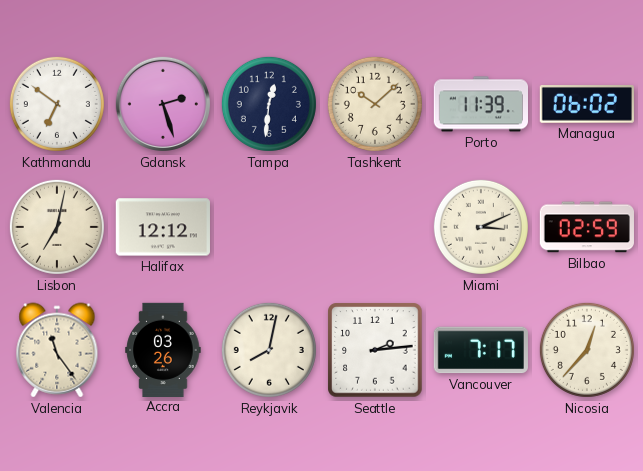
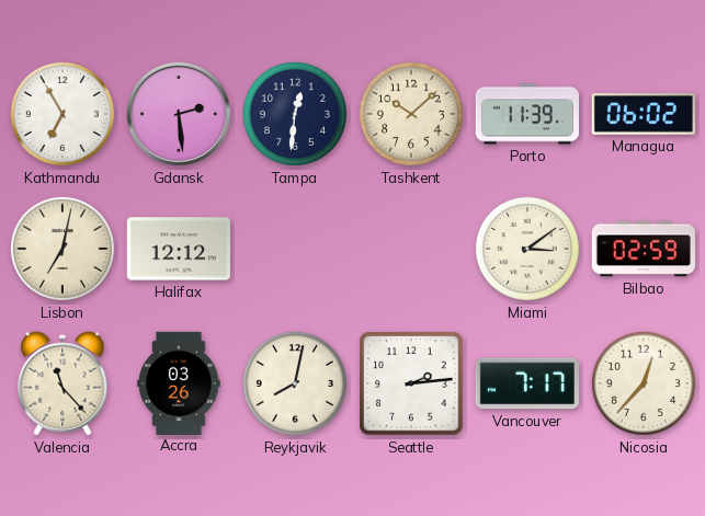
Kathmandu: 6:51 -> 6:55 (62, 114)
Gdansk: 2:27 -> 2:29 (179, 114)
Miami: 3:11 -> 3:09 (527, 249)
Valencia: 11:24 -> 11:23 (62, 383)
